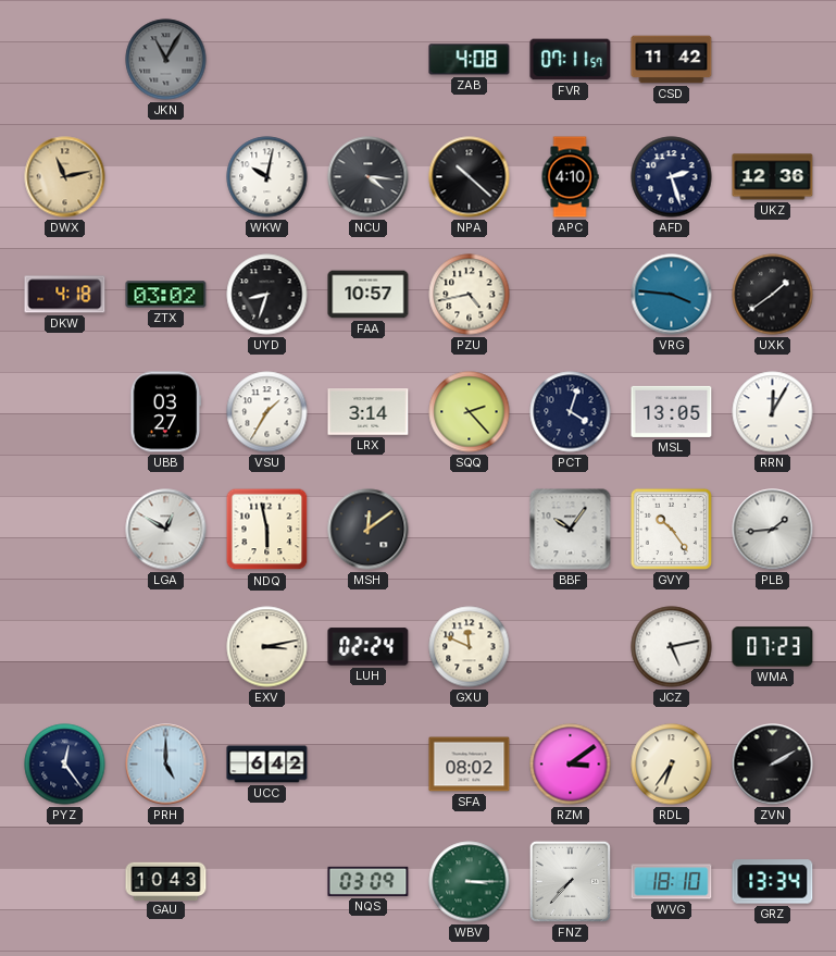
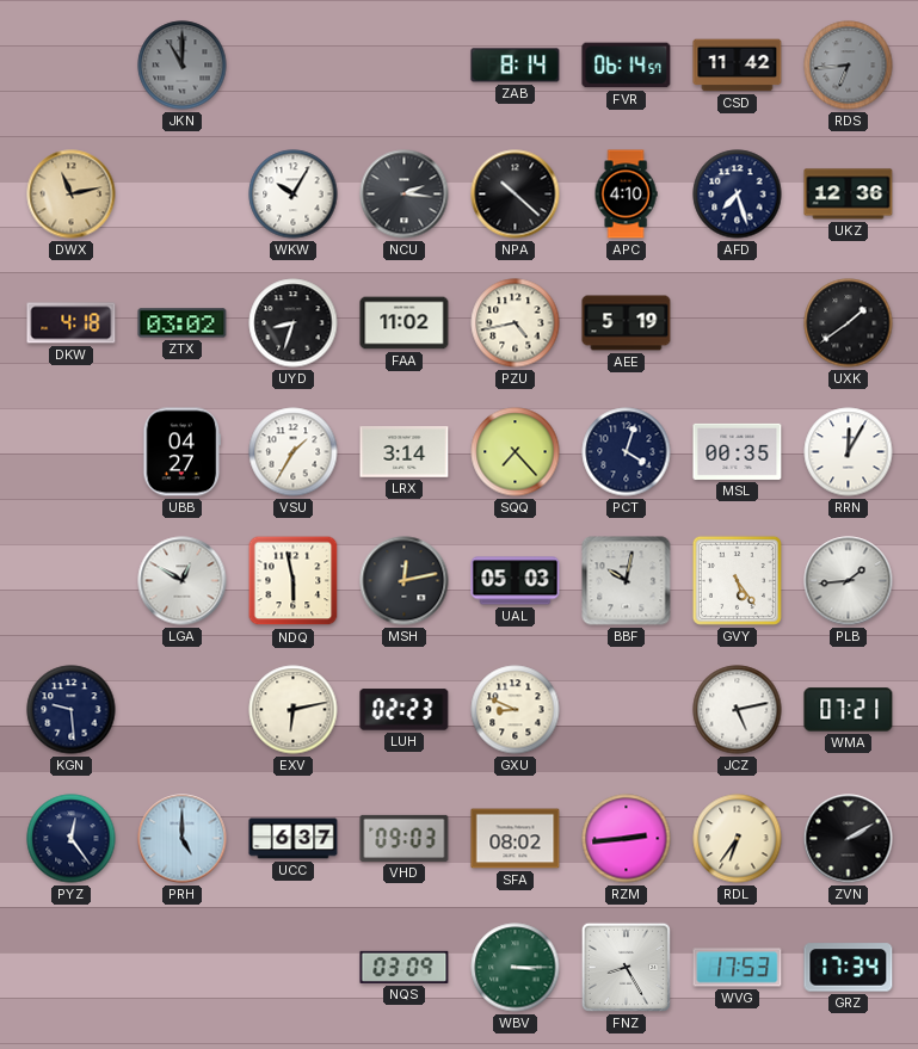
JKN: 11:05 -> 11:00 (183, 66)
ZAB: 4:08 -> 8:14 (516, 66)
FVR: 07:11 -> 06:14 (627, 66)
RDS: none -> 6:44 (849, 66)
WKW: 10:02 -> 10:05 (294, 195)
NCU: 4:16 -> 2:16 (405, 195)
AFD: 2:27 -> 7:27 (738, 195)
FAA: 10:57 -> 11:02 (405, 323)
AEE: none -> 5:19 (627, 323)
VRG: 3:46 -> none (672, 295)
UBB: 03:27 -> 04:27 (183, 452)
SQQ: 2:23 -> 7:23 (516, 452)
MSL: 13:05 -> 00:35 (738, 451)
MSH: 12:09 -> 12:13 (405, 581)
UAL: none -> 05:03 (516, 581)
BBF: 10:06 -> 10:02 (627, 581)
GVY: 10:24 -> 5:24 (737, 580)
KGN: none -> 9:29 (72, 710)
EXV: 3:13 -> 6:13 (294, 710)
LUH: 02:24 -> 02:23 (405, 710)
GXU: 11:49 -> 8:49 (516, 710)
WMA: 07:23 -> 07:21 (849, 710)
UCC: 6:42 -> 6:37 (294, 839)
VHD: none -> 09:03 (405, 838)
RZM: 3:09 -> 2:44 (627, 839)
GAU: 10:43 -> none (166, 881)
FNZ: 7:37 -> 8:25 (626, 967)
WVG: 18:10 -> 17:53 (738, 968)
GRZ: 13:34 -> 17:34 (849, 968)
